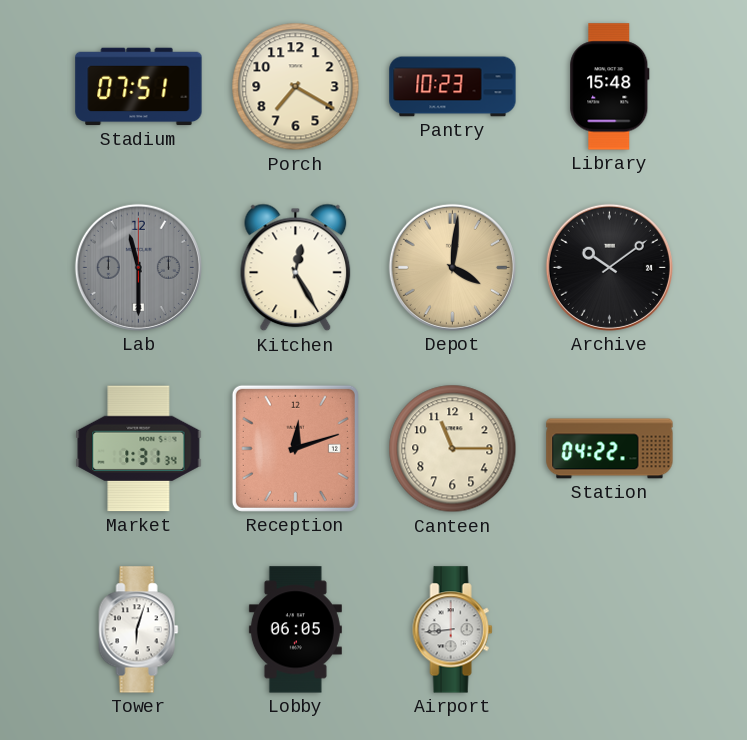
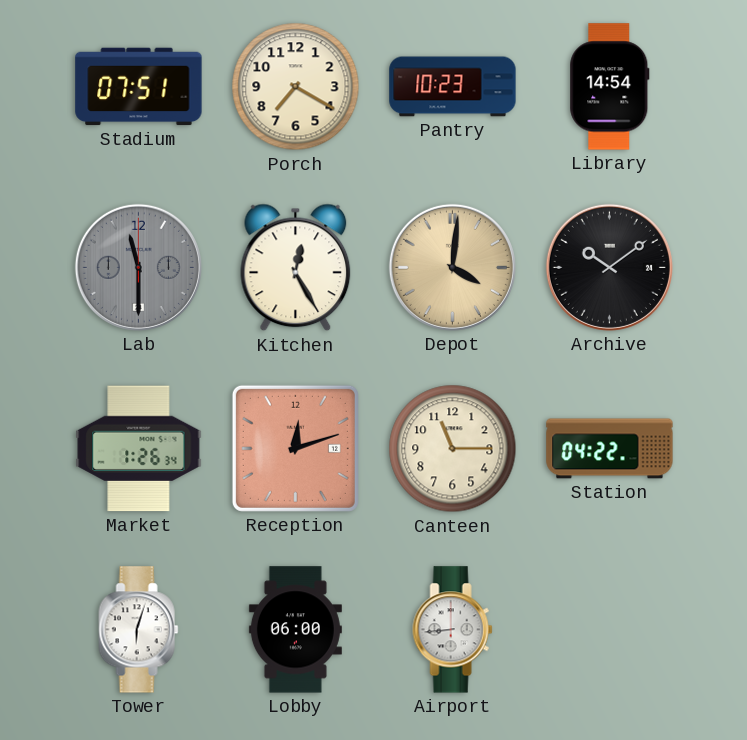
Library: 15:48 -> 14:54 (610, 87)
Market: 1:31 -> 1:26 (139, 449)
Lobby: 06:05 -> 06:00 (295, 630)
